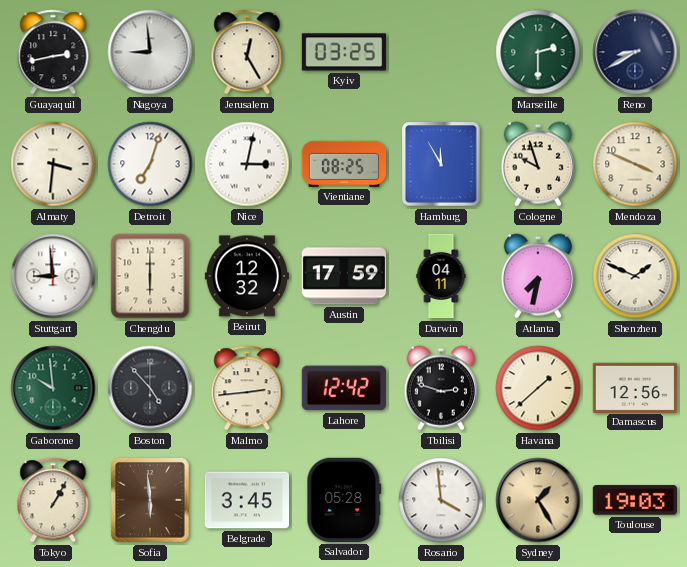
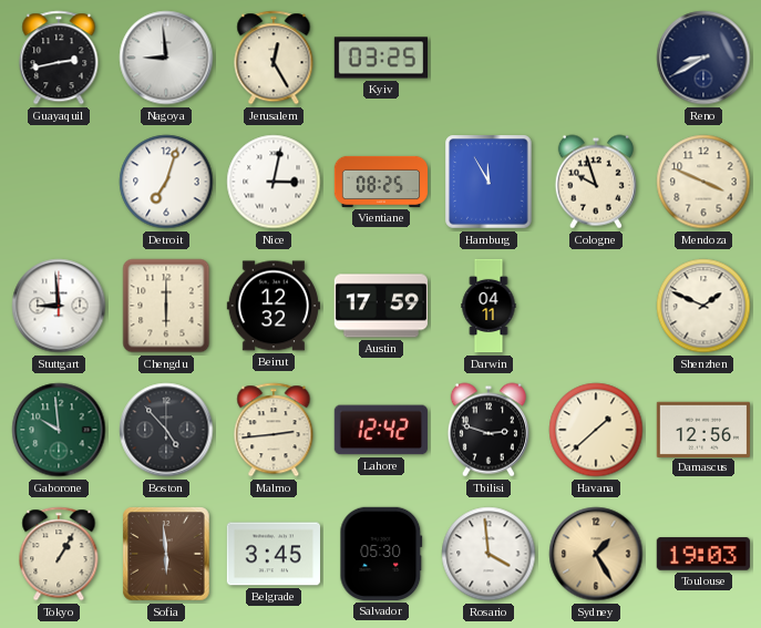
Marseille: 2:30 -> none (538, 52)
Almaty: 3:31 -> none (53, 164)
Atlanta: 7:32 -> none (538, 276)
Salvador: 05:28 -> 05:30 (381, 554)
